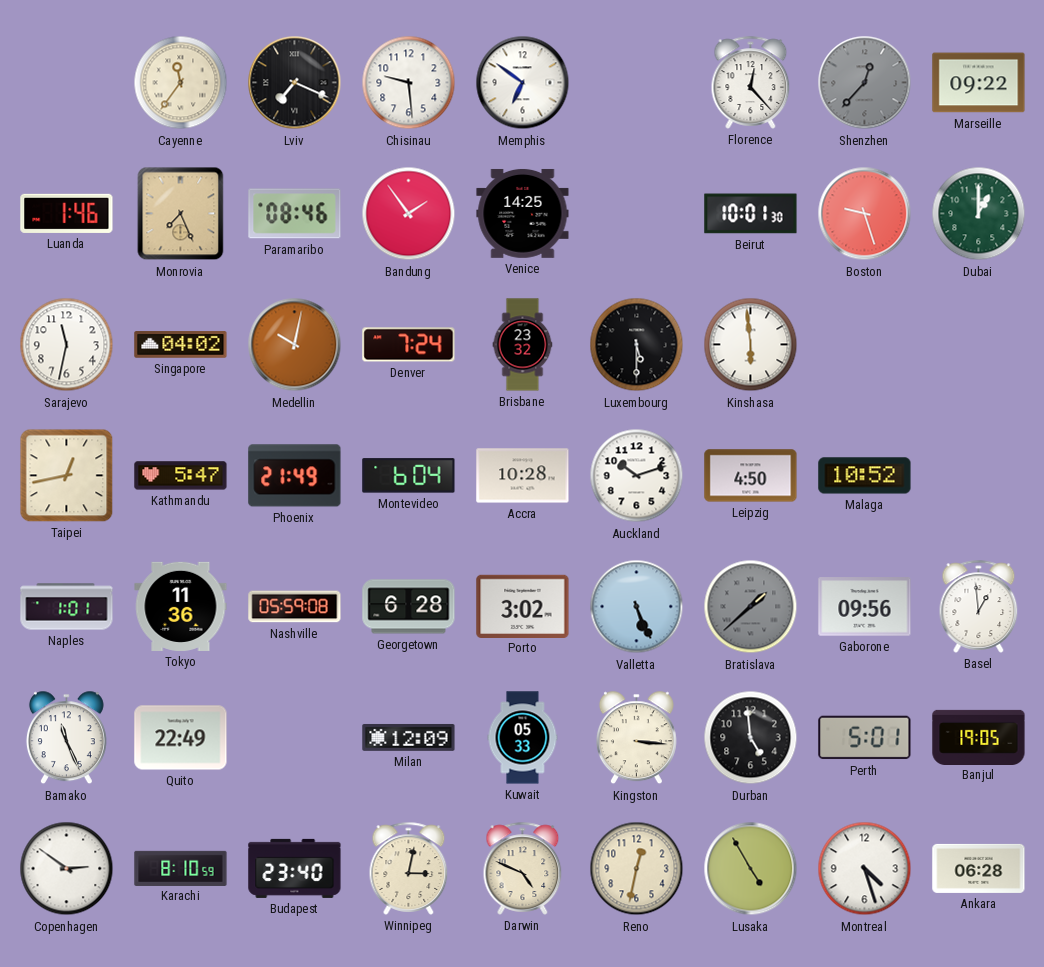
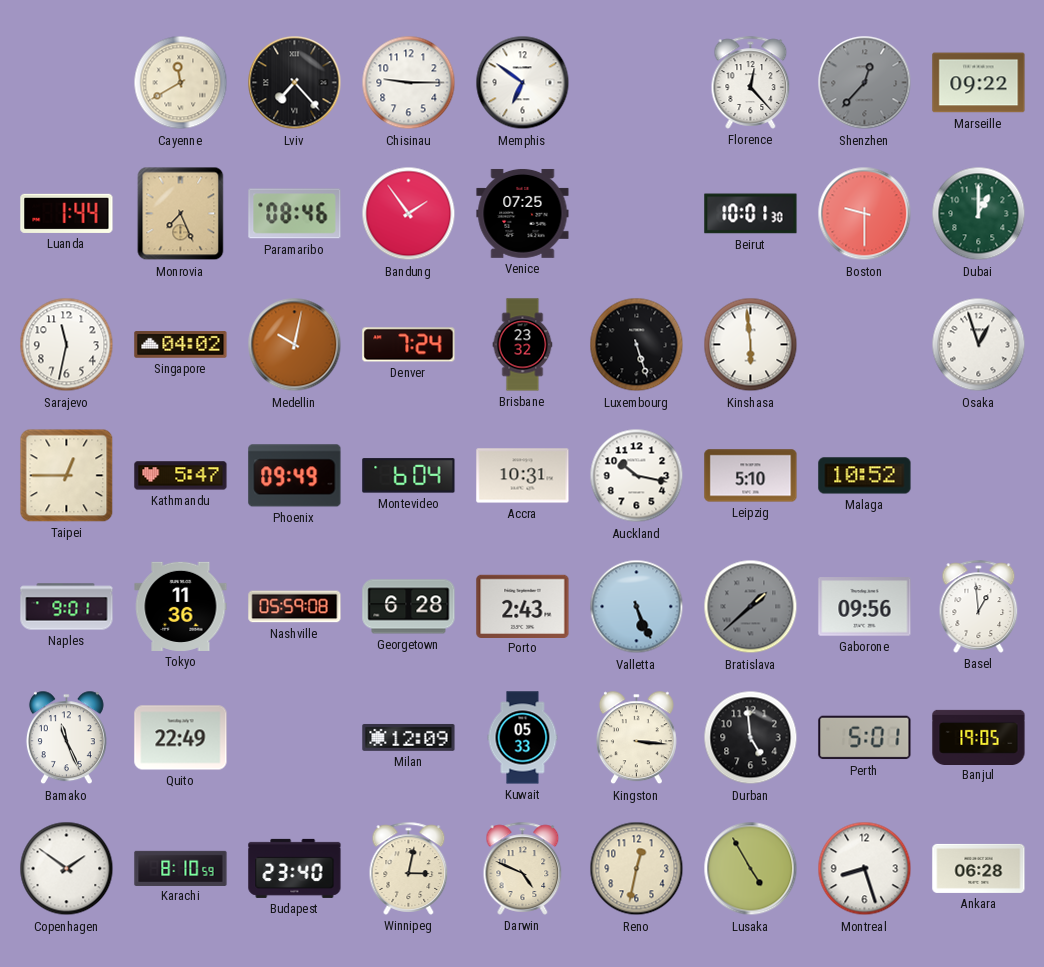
Cayenne: 11:36 -> 11:40 (181, 83)
Lviv: 7:19 -> 7:23 (295, 83)
Chisinau: 9:29 -> 9:15 (409, 83)
Luanda: 1:46 -> 1:44 (67, 213)
Venice: 14:25 -> 07:25 (523, 213)
Boston: 9:27 -> 9:30 (865, 214)
Luxembourg: 5:30 -> 5:27 (637, 345)
Osaka: none -> 12:57 (979, 345)
Taipei: 12:43 -> 12:45 (67, 476)
Phoenix: 21:49 -> 09:49 (295, 476)
Accra: 10:28 -> 10:31 (523, 476)
Auckland: 10:12 -> 10:17 (637, 476)
Leipzig: 4:50 -> 5:10 (751, 476)
Naples: 1:01 -> 9:01 (67, 607)
Porto: 3:02 -> 2:43 (523, 606)
Copenhagen: 2:51 -> 1:51 (67, 869)
Montreal: 4:27 -> 8:27 (865, 869)
